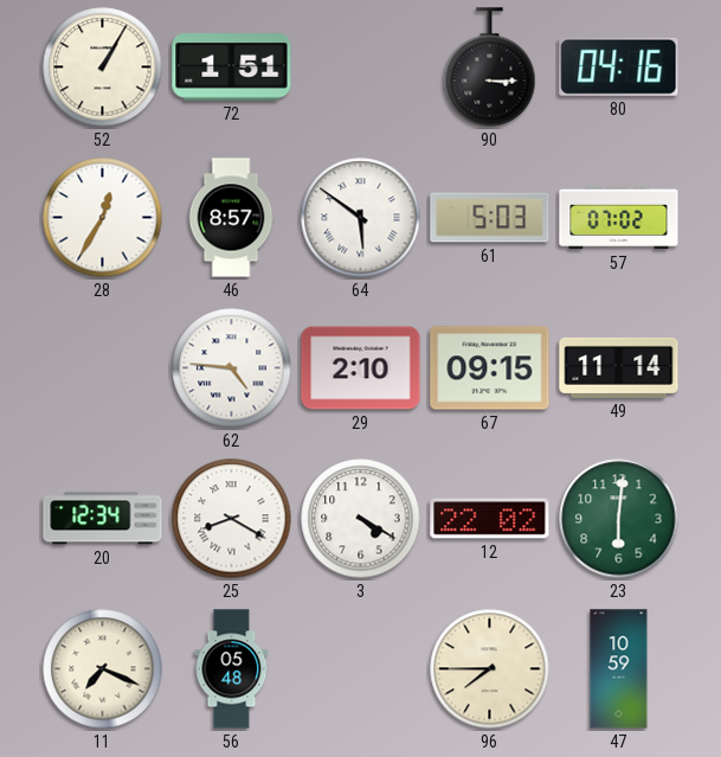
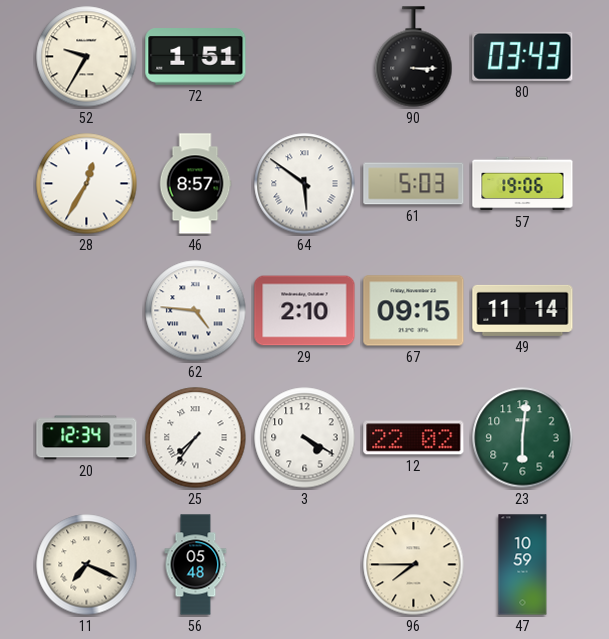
52: 1:05 -> 9:35 (87, 57)
80: 04:16 -> 03:43 (523, 56)
57: 07:02 -> 19:06 (523, 184)
25: 8:20 -> 7:36 (196, 438)
